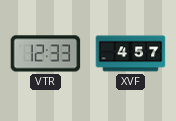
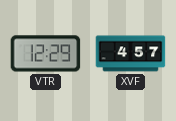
VTR: 12:33 -> 12:29 (46, 54)
